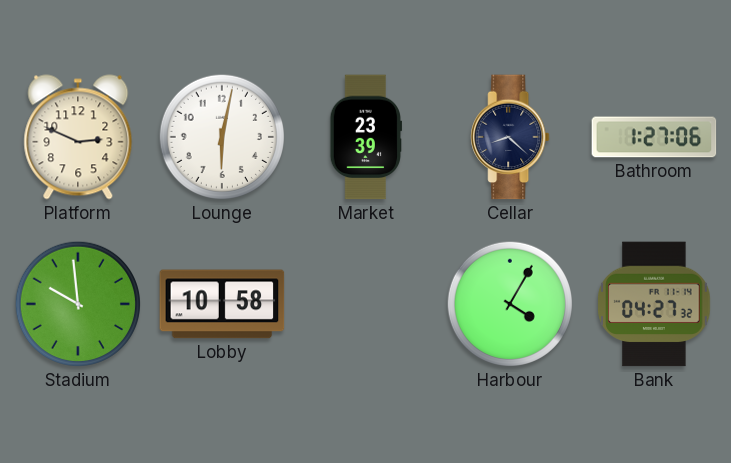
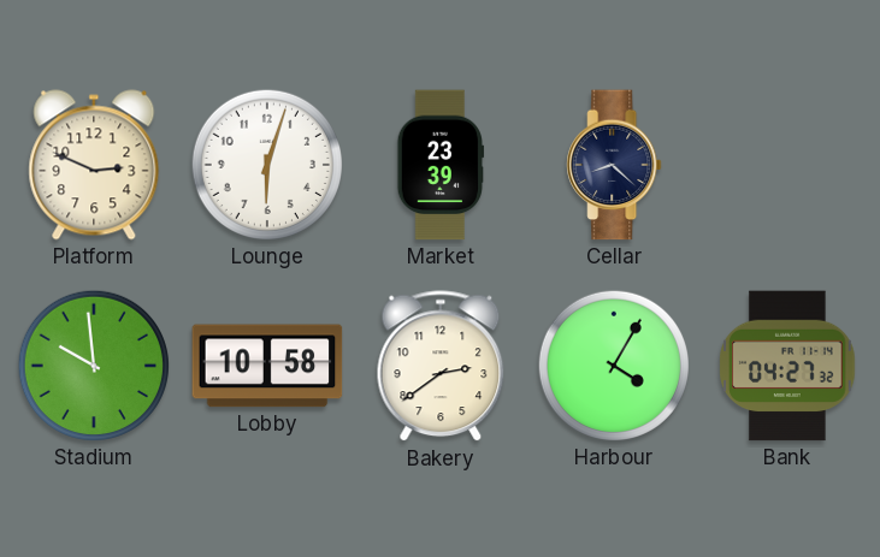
Lounge: 6:02 -> 6:03 (267, 165)
Bathroom: 1:27 -> none (654, 137)
Bakery: none -> 2:39 (441, 367)
